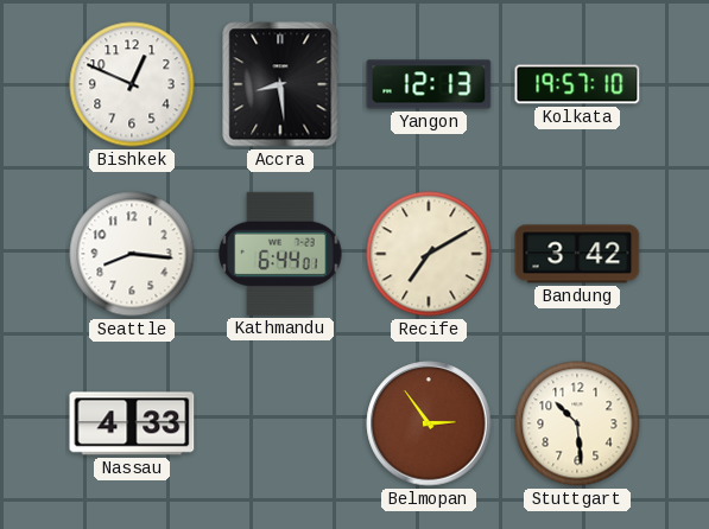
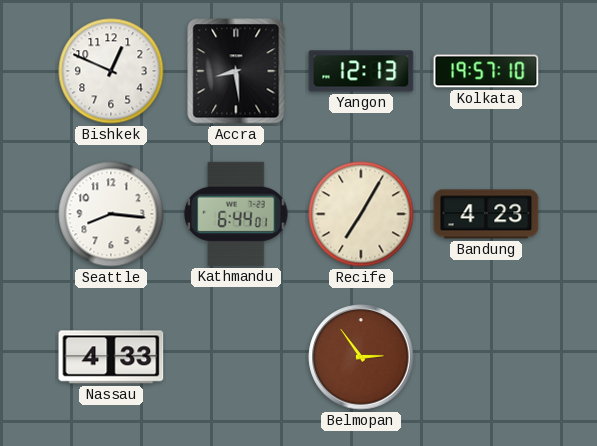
Recife: 7:10 -> 7:05 (361, 214)
Bandung: 3:42 -> 4:23 (486, 214)
Stuttgart: 10:29 -> none (577, 423)
